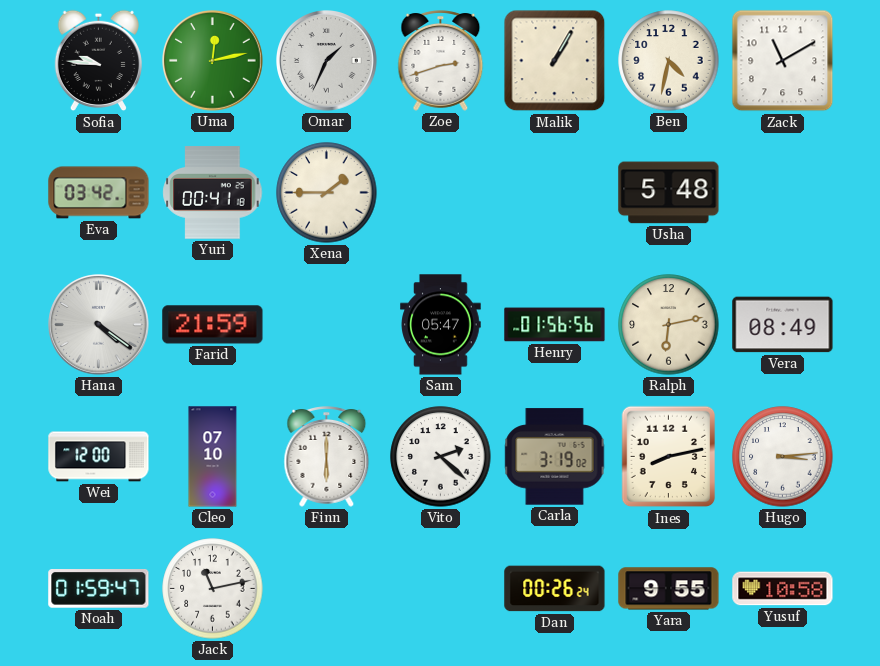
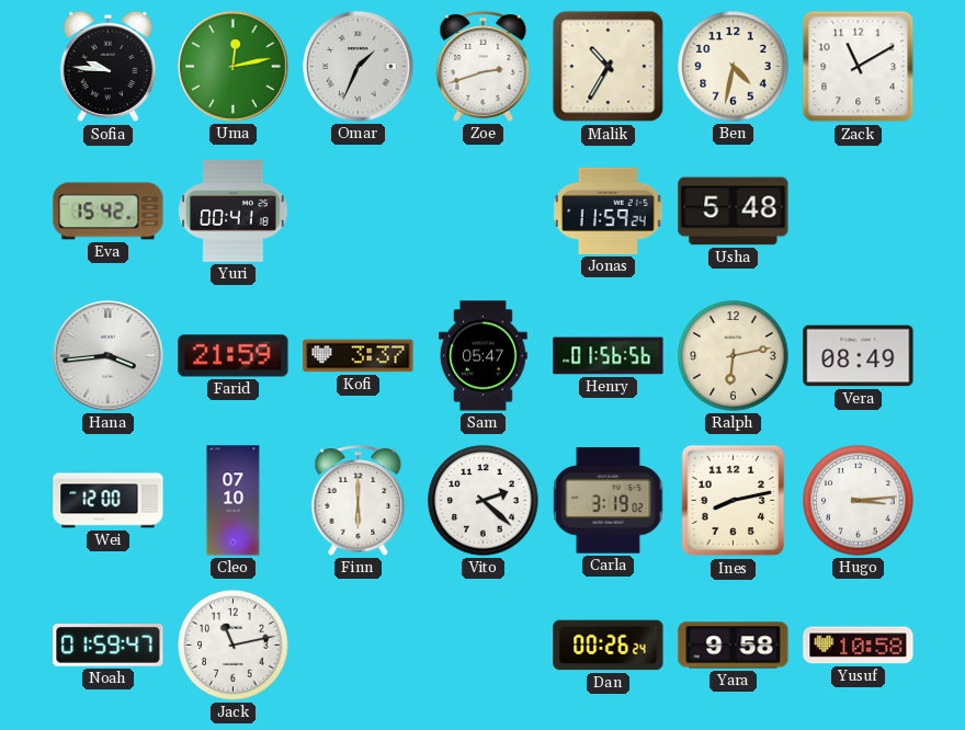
Malik: 1:05 -> 10:35 (609, 67)
Eva: 03:42 -> 15:42 (109, 212)
Xena: 1:45 -> none (327, 193)
Jonas: none -> 11:59 (608, 210)
Hana: 4:21 -> 3:44 (109, 356)
Kofi: none -> 3:37 (359, 356)
Yara: 9:55 -> 9:58 (734, 646)
